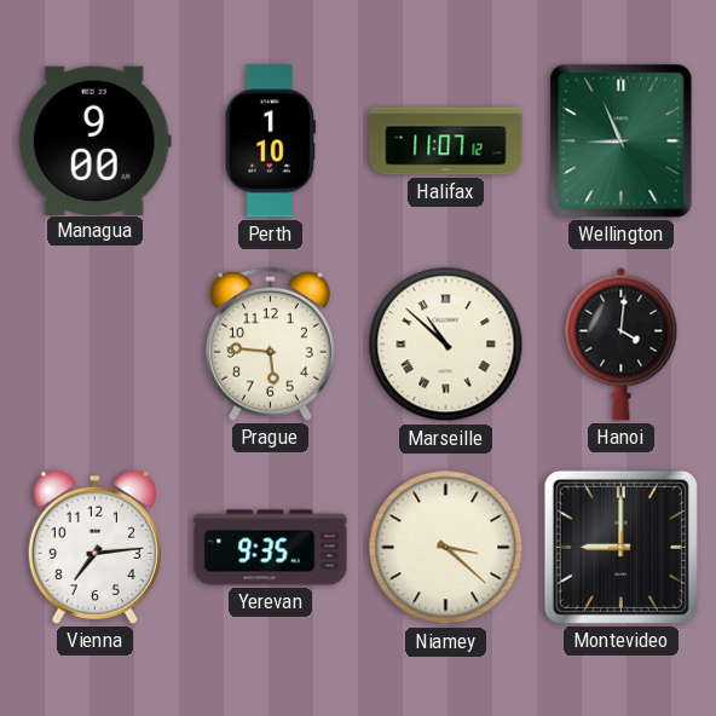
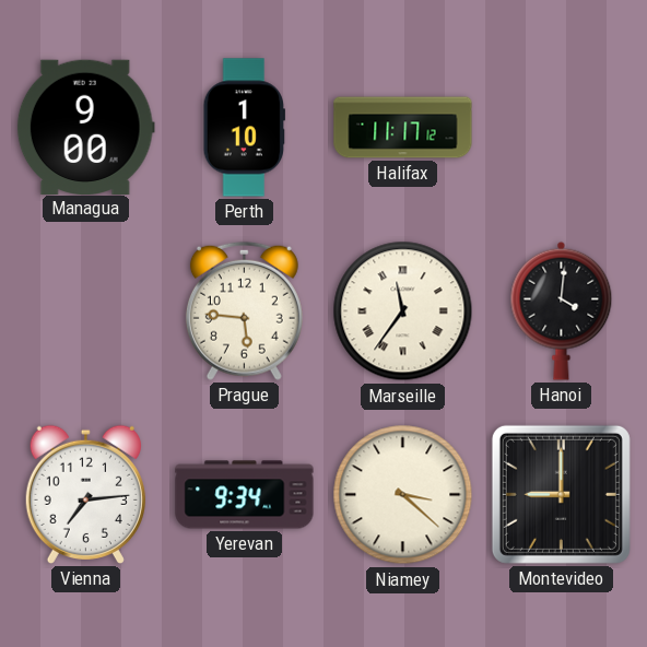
Halifax: 11:07 -> 11:17 (403, 128)
Wellington: 8:56 -> none (622, 142)
Marseille: 10:52 -> 11:36 (403, 311)
Yerevan: 9:35 -> 9:34 (245, 495)
